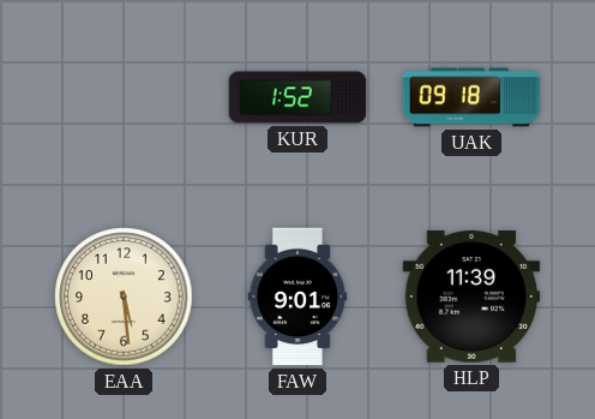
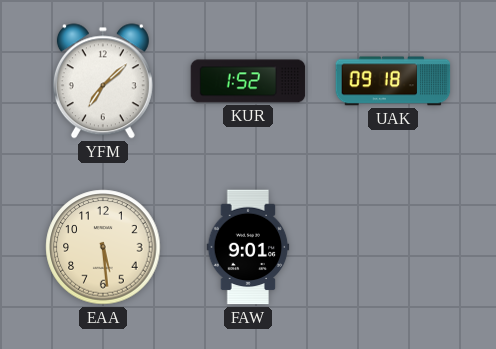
YFM: none -> 7:08 (103, 81)
HLP: 11:39 -> none (471, 297)
